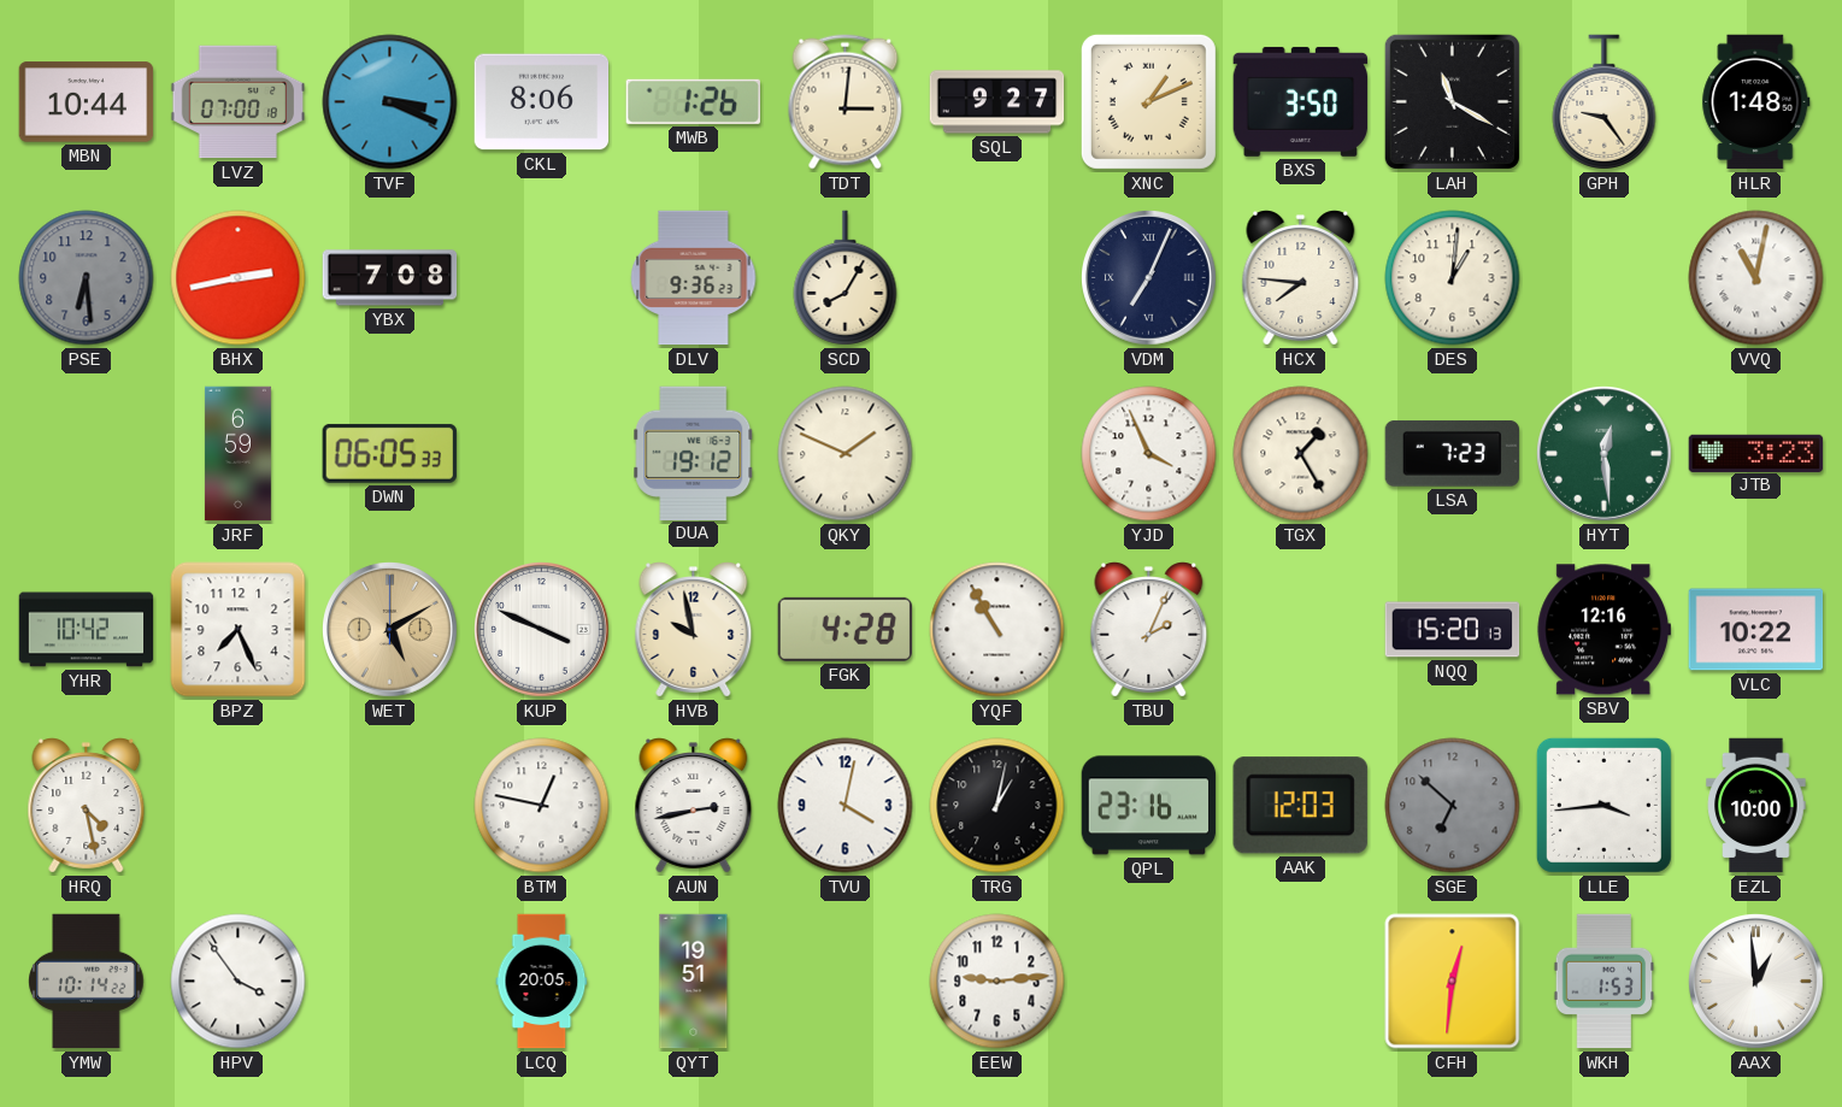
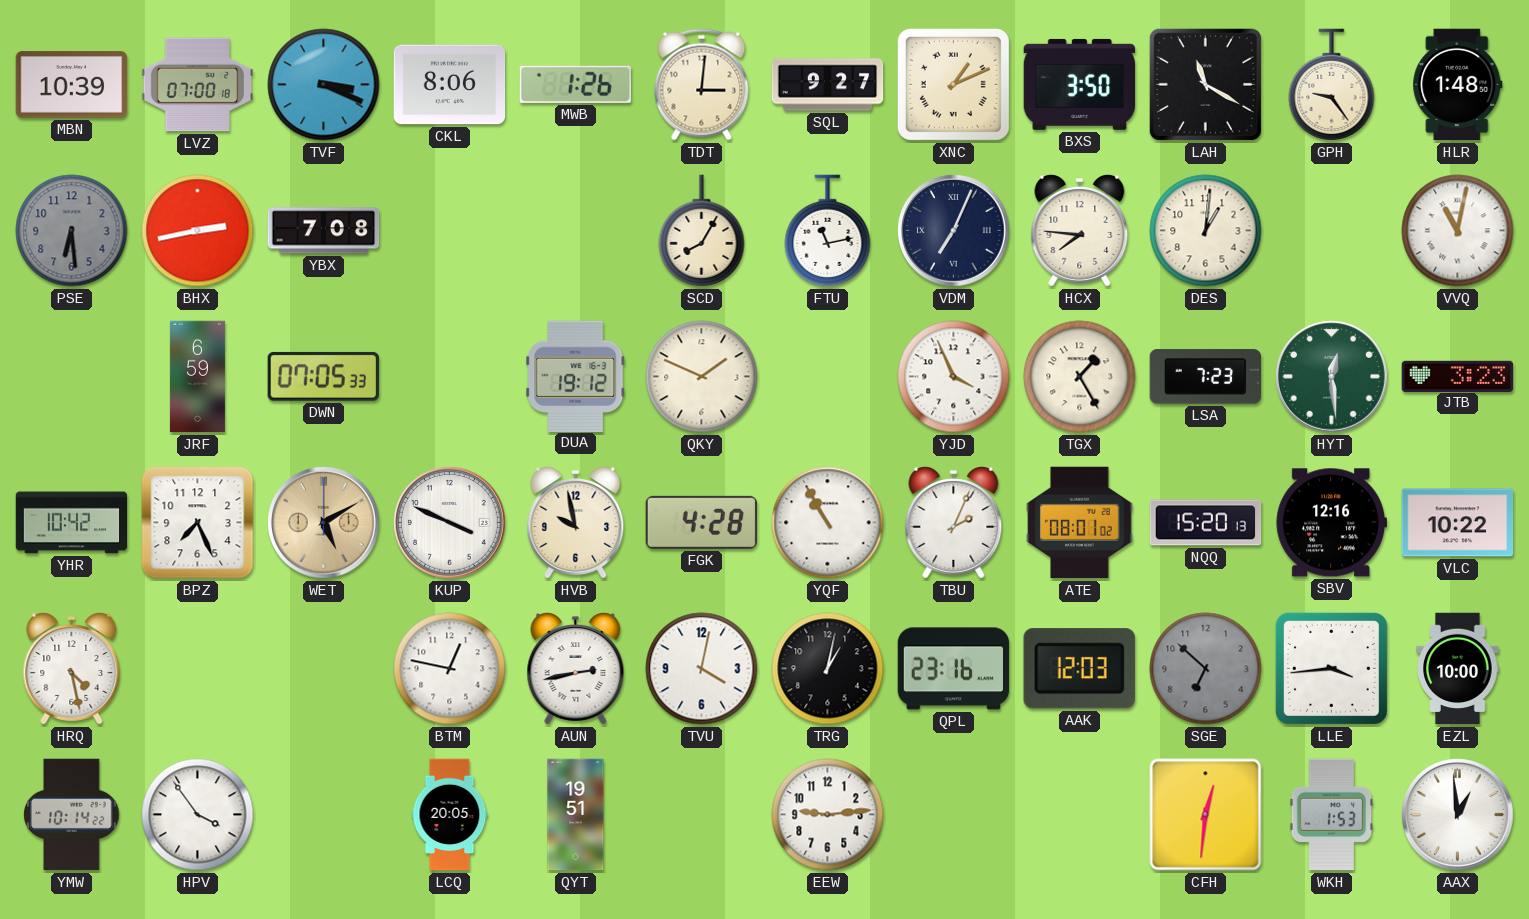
MBN: 10:44 -> 10:39 (72, 85)
DLV: 9:36 -> none (694, 278)
FTU: none -> 11:13 (828, 231)
DWN: 06:05 -> 07:05 (323, 376)
ATE: none -> 08:01 (1080, 523)
